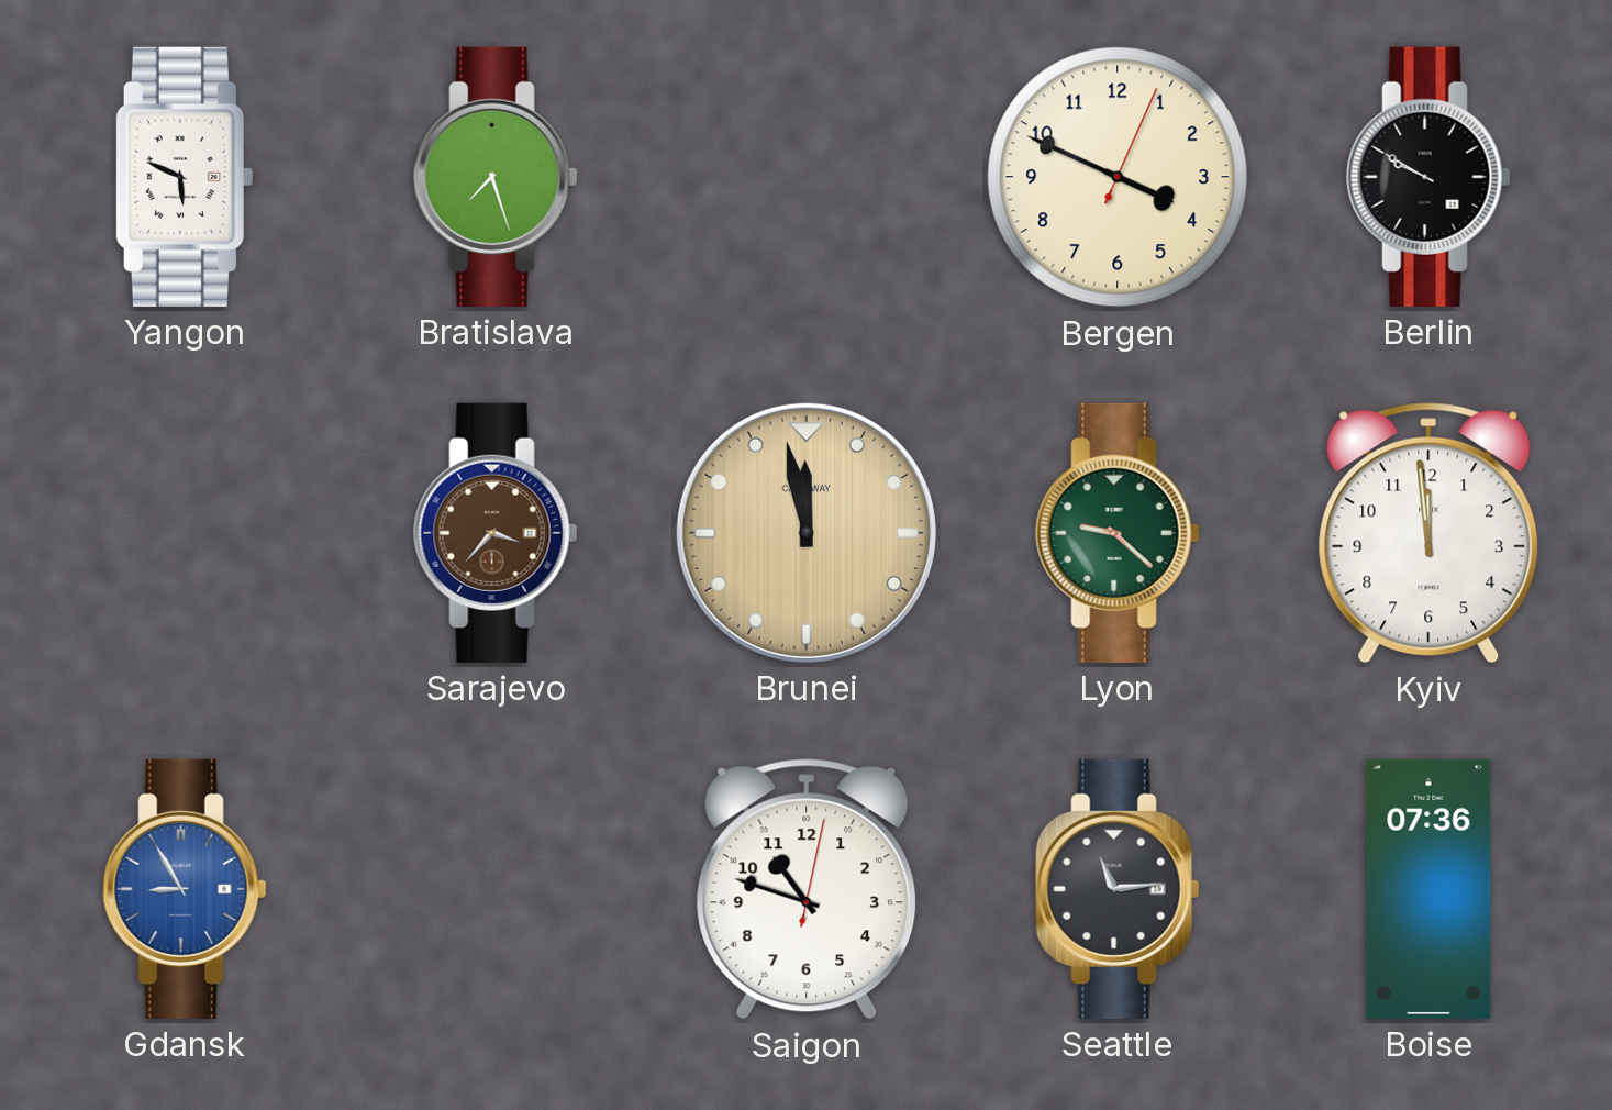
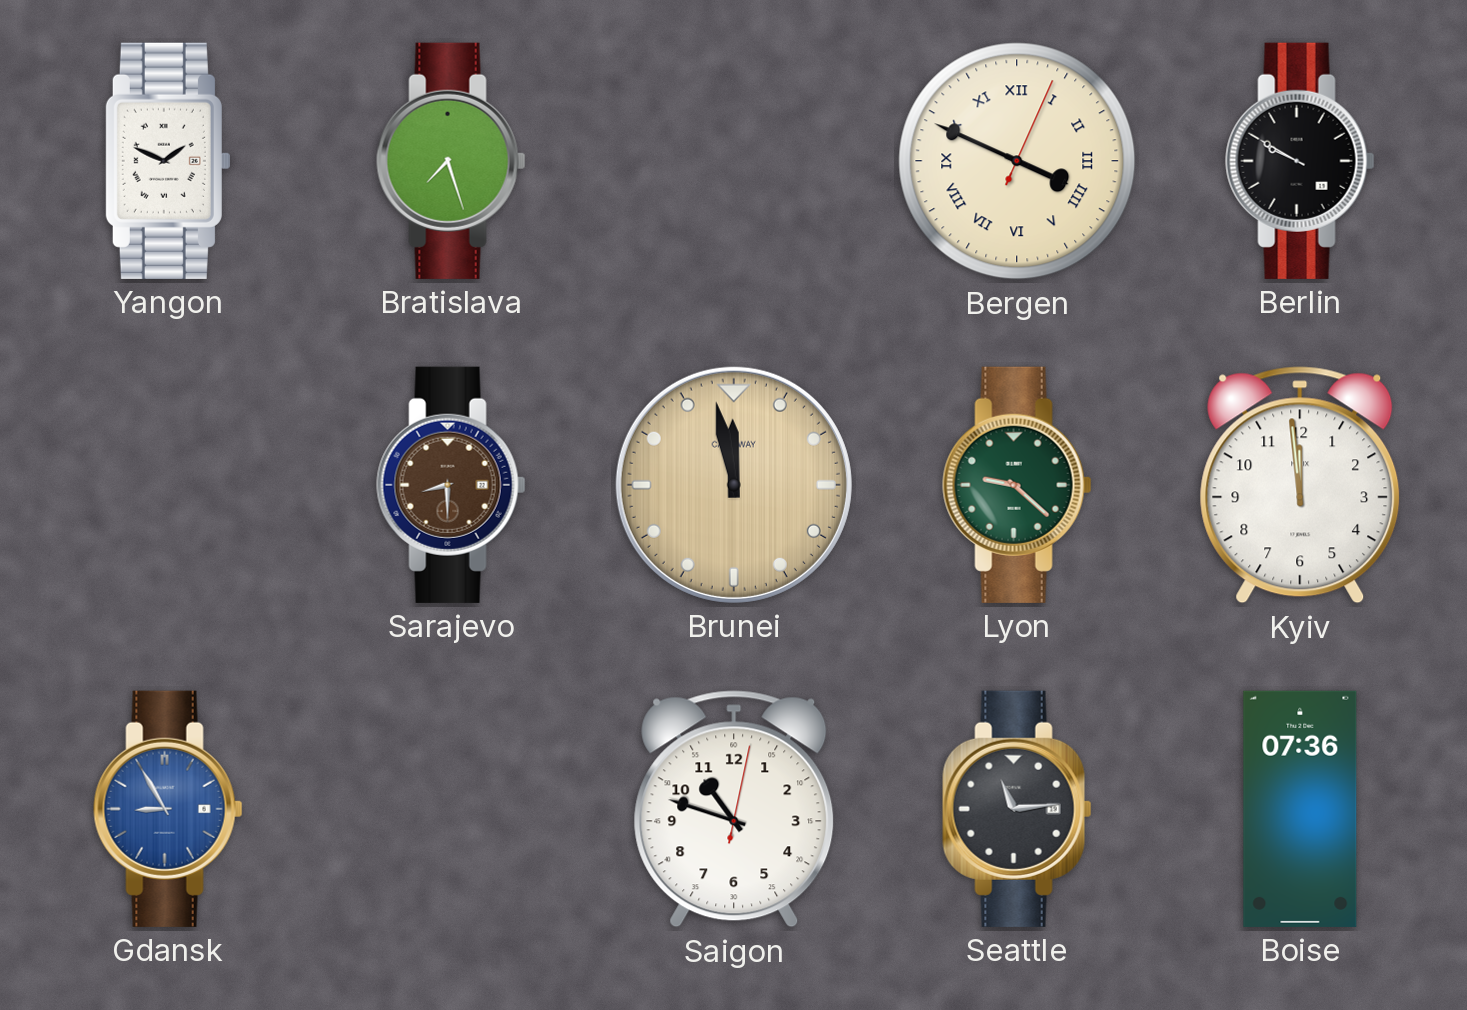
Yangon: 5:49 -> 1:49 (167, 161)
Bergen numerals: Arabic -> Roman (1017, 161)
Sarajevo: 3:37 -> 8:30 (451, 485)
